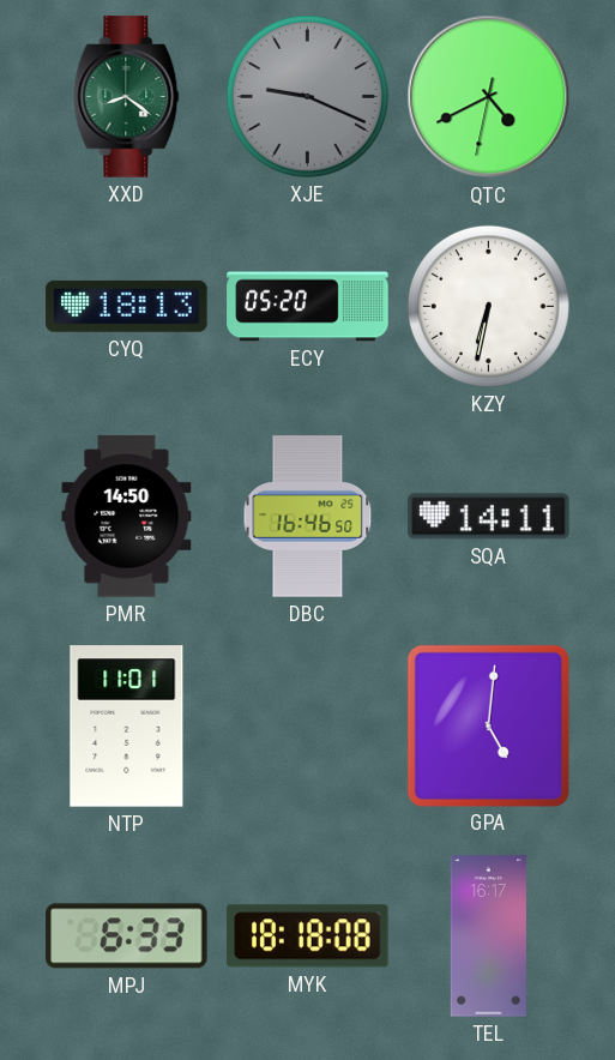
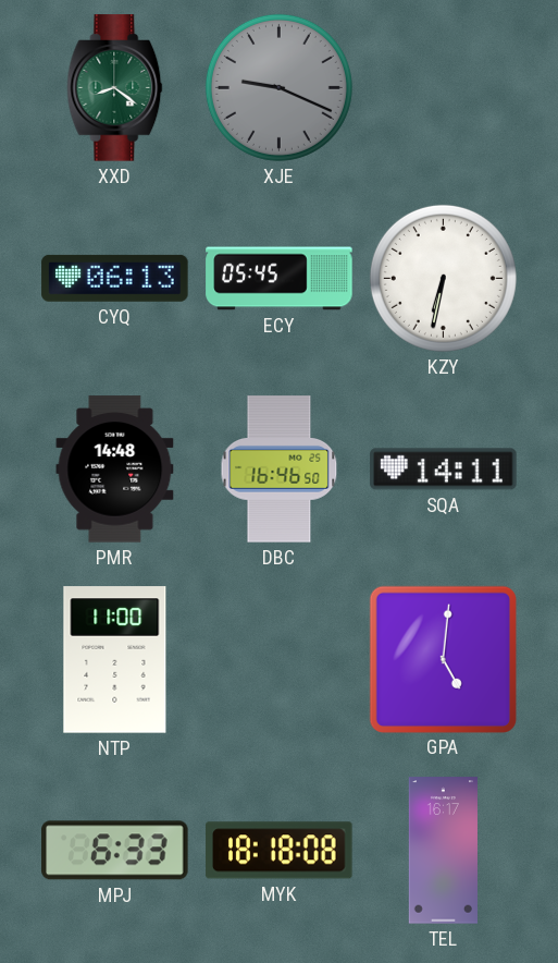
QTC: 4:40 -> none (489, 97)
CYQ: 18:13 -> 06:13 (115, 278)
ECY: 05:20 -> 05:45 (280, 279)
PMR: 14:50 -> 14:48 (115, 470)
NTP: 11:01 -> 11:00 (115, 660)
